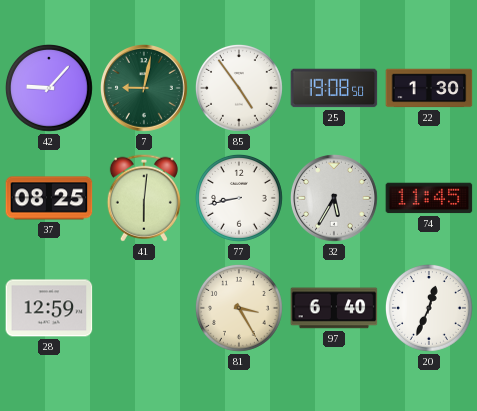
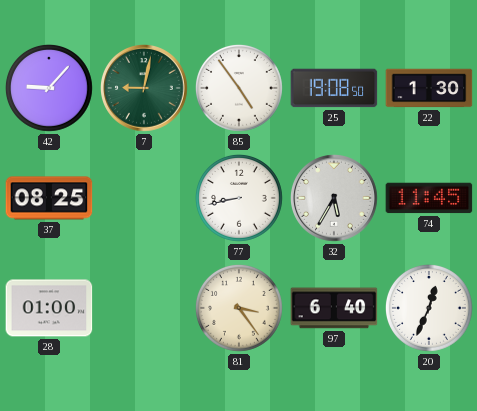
41: 6:01 -> none (144, 198)
28: 12:59 -> 01:00 (49, 308)
81: 3:25 -> 3:24 (240, 309)
